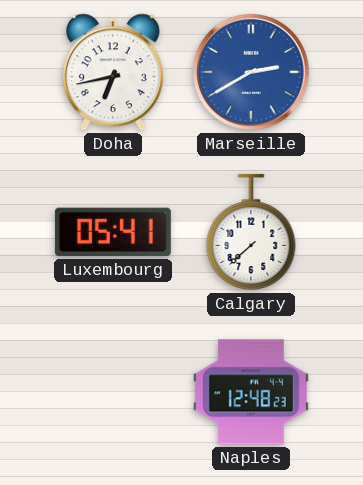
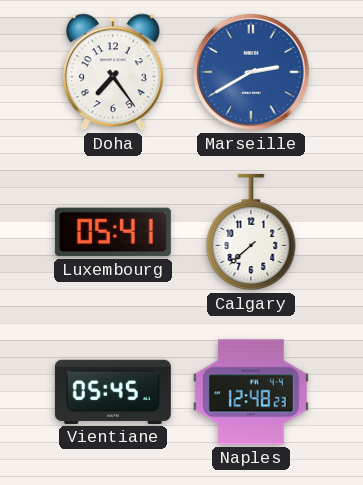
Doha: 6:43 -> 7:24 (113, 72)
Vientiane: none -> 05:45 (113, 392)
